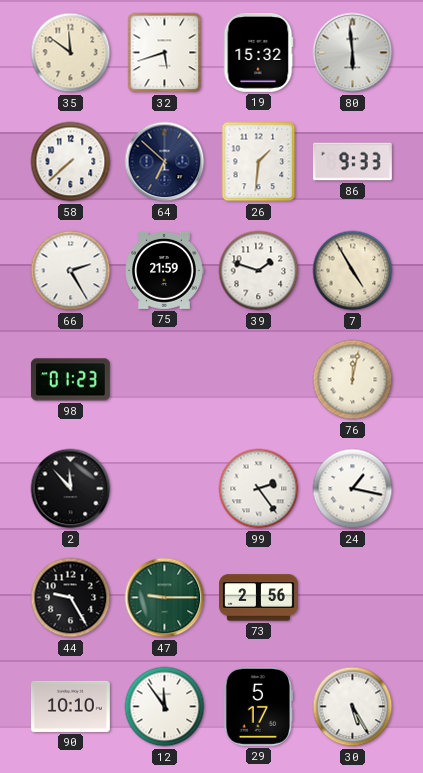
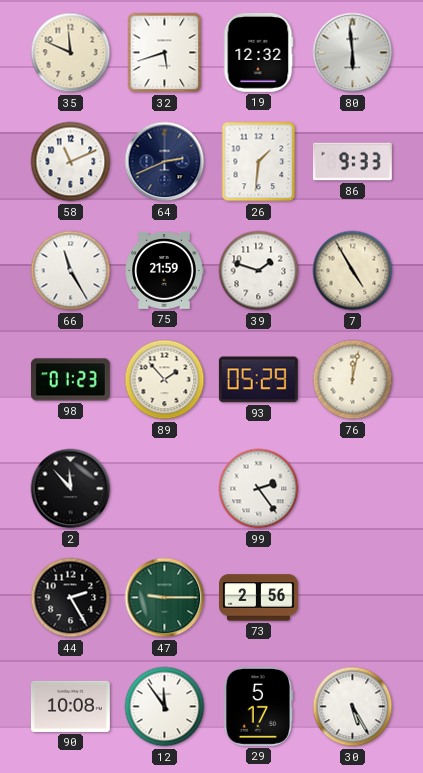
35: 11:51 -> 11:49 (71, 53)
19: 15:32 -> 12:32 (258, 52)
58: 7:38 -> 11:11 (71, 162)
64: 6:52 -> 2:41 (165, 162)
66: 2:25 -> 11:25 (71, 271)
89: none -> 1:53 (165, 380)
93: none -> 05:29 (258, 380)
24: 1:17 -> none (353, 489)
44: 9:25 -> 2:25 (71, 598)
90: 10:10 -> 10:08 (70, 706)
